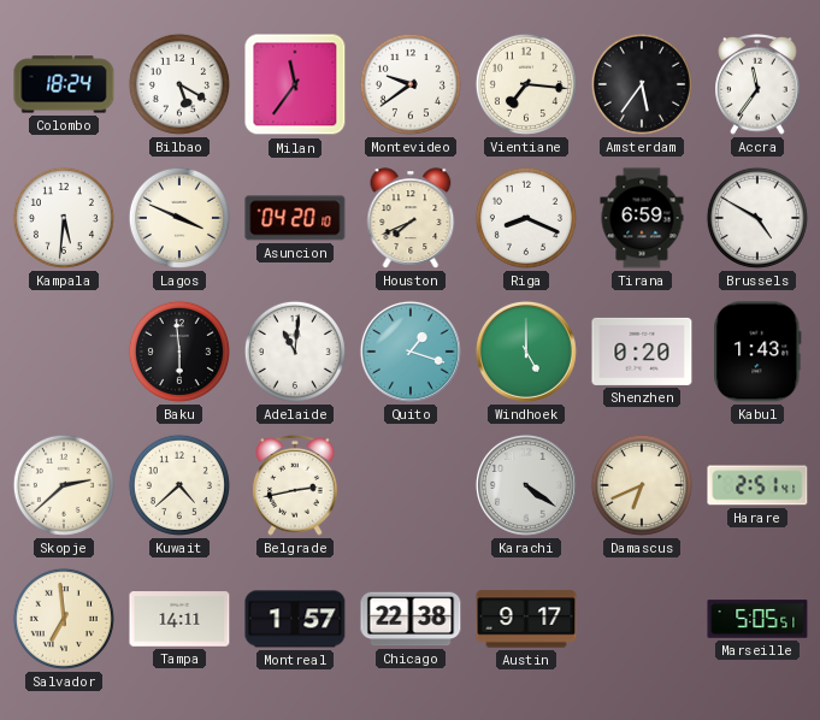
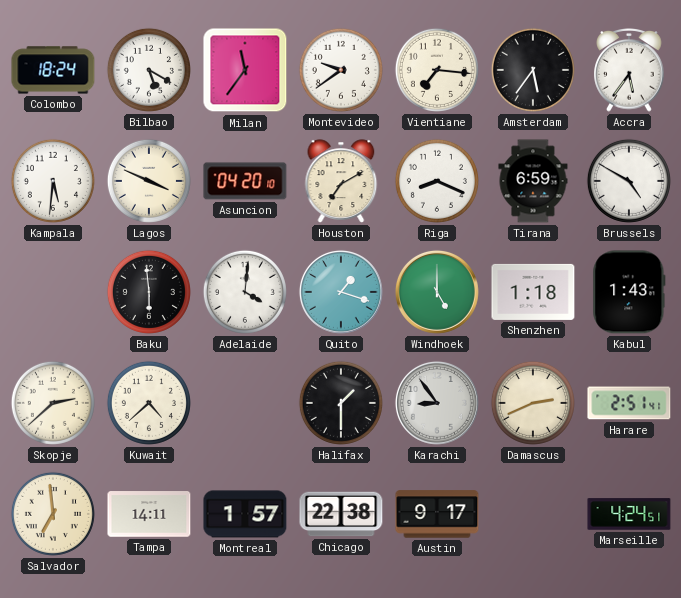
Accra: 11:36 -> 5:36 (629, 71)
Houston: 7:41 -> 7:10 (341, 181)
Adelaide: 11:01 -> 4:01 (245, 292)
Shenzhen: 0:20 -> 1:18 (533, 292)
Belgrade: 2:43 -> none (295, 486)
Halifax: none -> 1:30 (341, 403)
Karachi: 4:21 -> 8:54 (437, 403)
Damascus: 6:41 -> 2:41 (533, 403)
Marseille: 5:05 -> 4:24 (629, 514)
